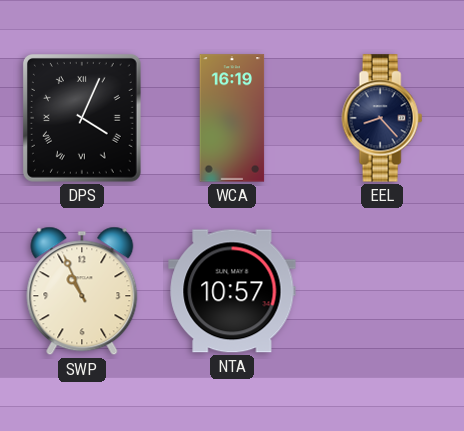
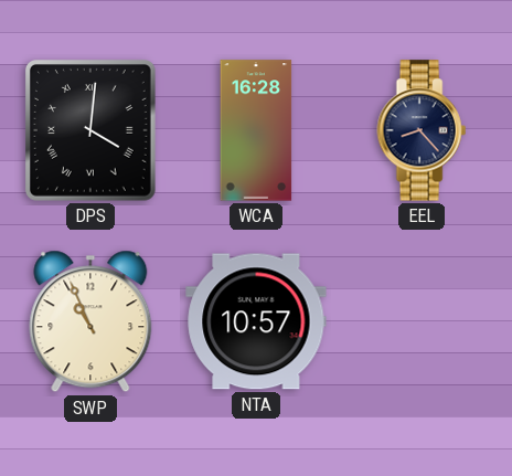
DPS: 4:04 -> 4:01 (90, 131)
WCA: 16:19 -> 16:28 (256, 130)
